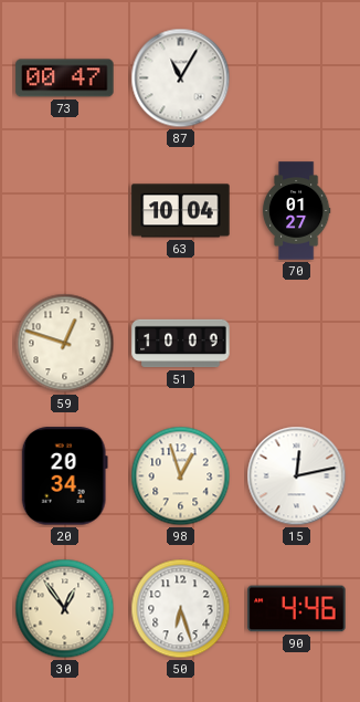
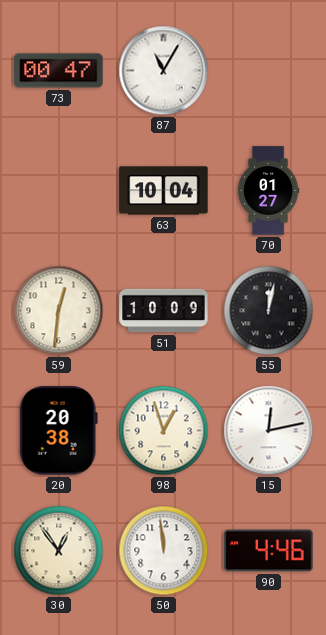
59: 12:48 -> 12:31 (59, 311)
55: none -> 12:02 (269, 311)
20: 20:34 -> 20:38 (58, 431)
50: 6:27 -> 11:59 (164, 551)
